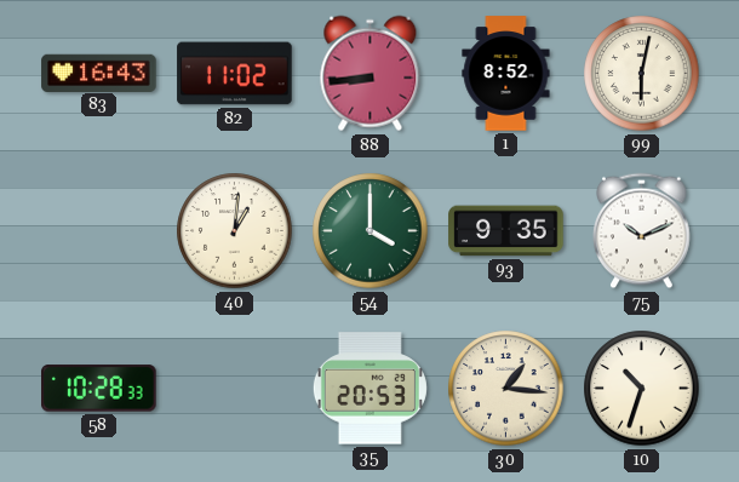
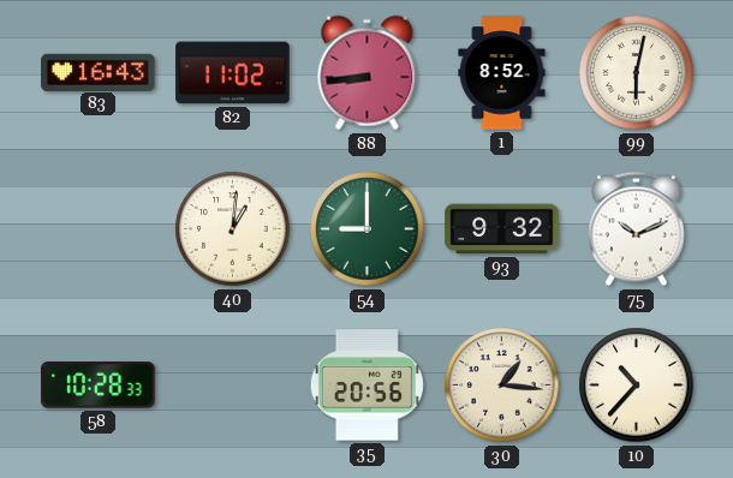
54: 4:00 -> 9:00 (368, 229)
93: 9:35 -> 9:32 (502, 229)
35: 20:53 -> 20:56 (366, 386)
10: 10:33 -> 10:37 (637, 386)
